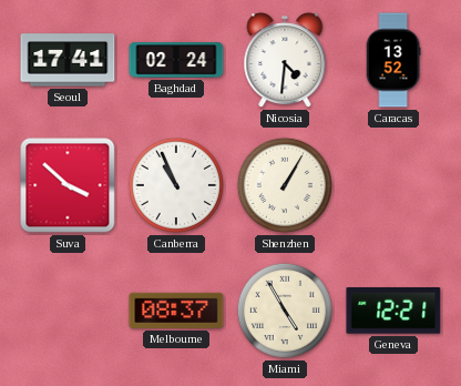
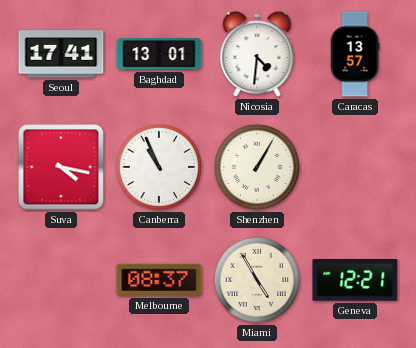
Baghdad: 02:24 -> 13:01 (159, 54)
Caracas: 13:52 -> 13:57 (355, 54)
Suva: 3:52 -> 4:17 (61, 167)
